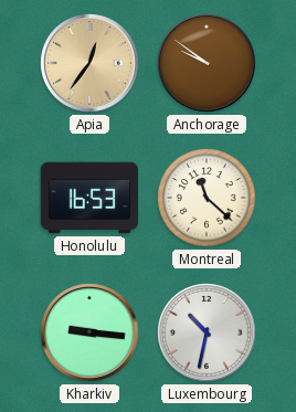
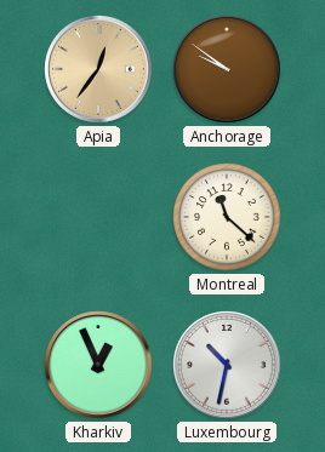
Honolulu: 16:53 -> none (89, 198)
Kharkiv: 9:16 -> 12:56 (98, 365)
